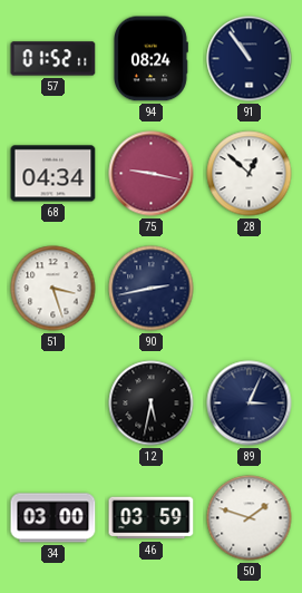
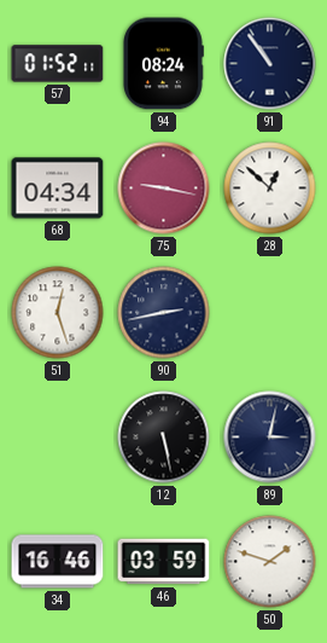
51: 3:27 -> 12:27 (58, 313)
12: 5:32 -> 5:28 (164, 438)
89: 3:04 -> 3:02 (270, 438)
34: 03:00 -> 16:46 (58, 562)
